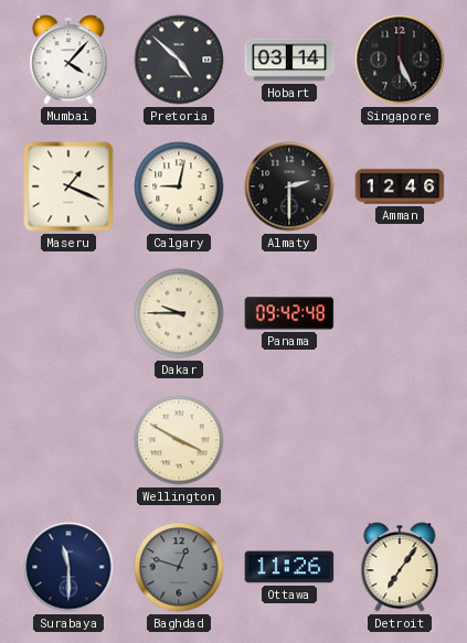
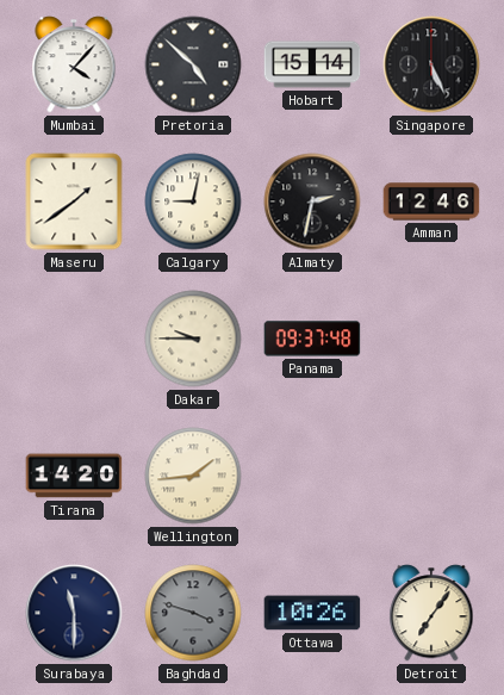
Hobart: 03:14 -> 15:14 (312, 64)
Maseru: 1:19 -> 1:39 (74, 201)
Almaty: 2:30 -> 2:32 (312, 201)
Panama: 09:42 -> 09:37 (312, 339)
Tirana: none -> 14:20 (74, 476)
Wellington: 3:50 -> 1:44 (193, 476)
Baghdad: 12:48 -> 3:48 (193, 613)
Ottawa: 11:26 -> 10:26 (312, 613)
